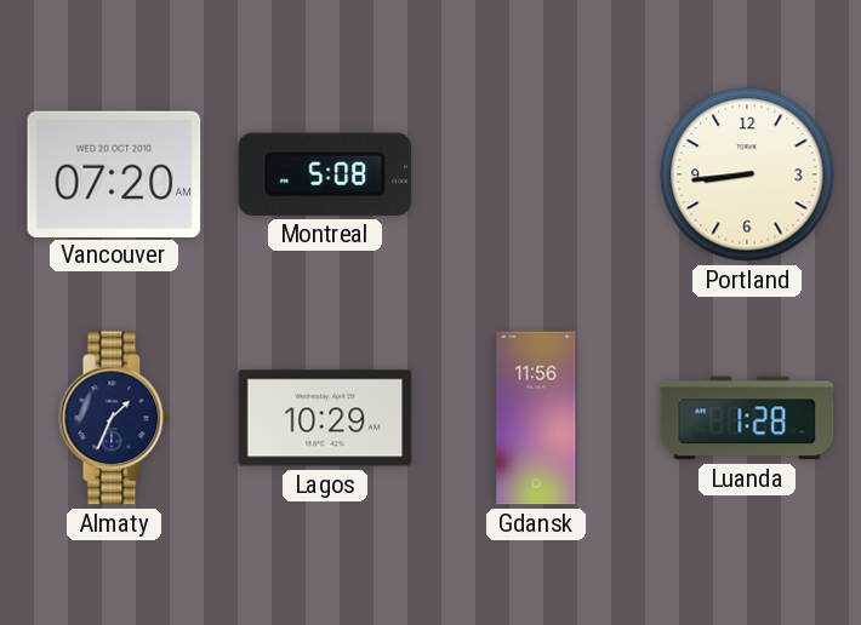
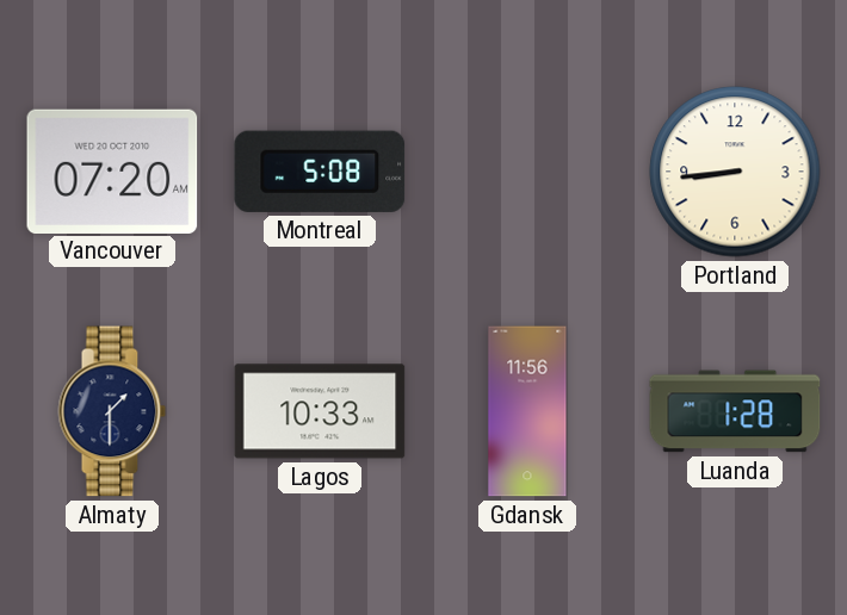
Almaty: 1:34 -> 1:30 (112, 411)
Lagos: 10:29 -> 10:33 (320, 411)
